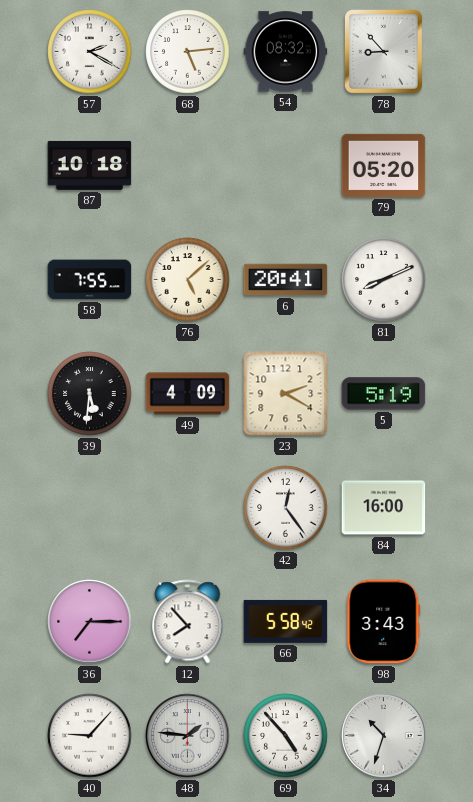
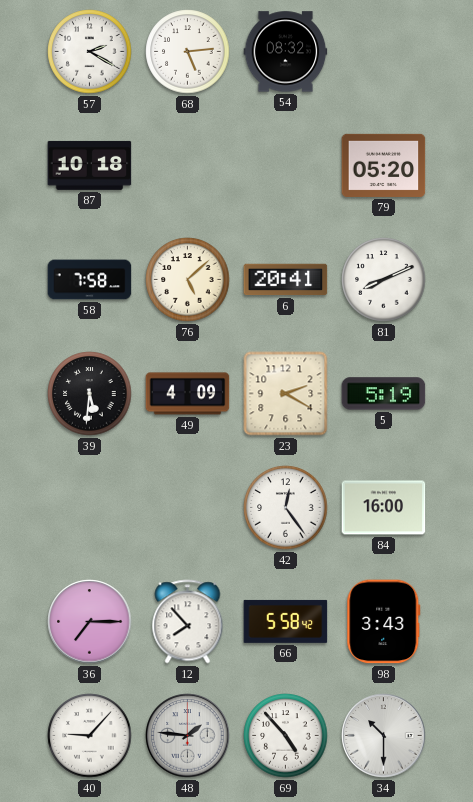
78: 8:53 -> none (384, 52)
58: 7:55 -> 7:58 (90, 280)
34: 10:33 -> 10:30 (384, 736)
